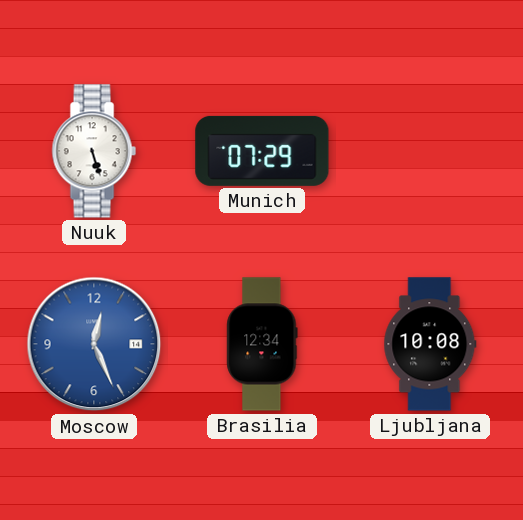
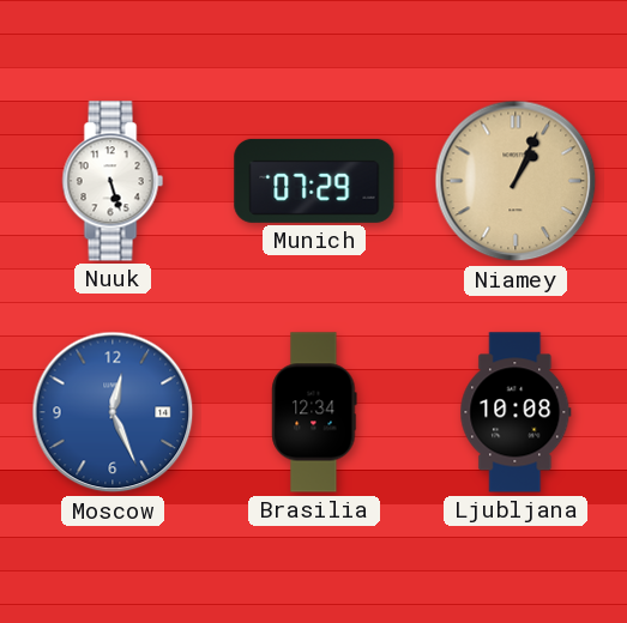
Niamey: none -> 1:04 (516, 181)
